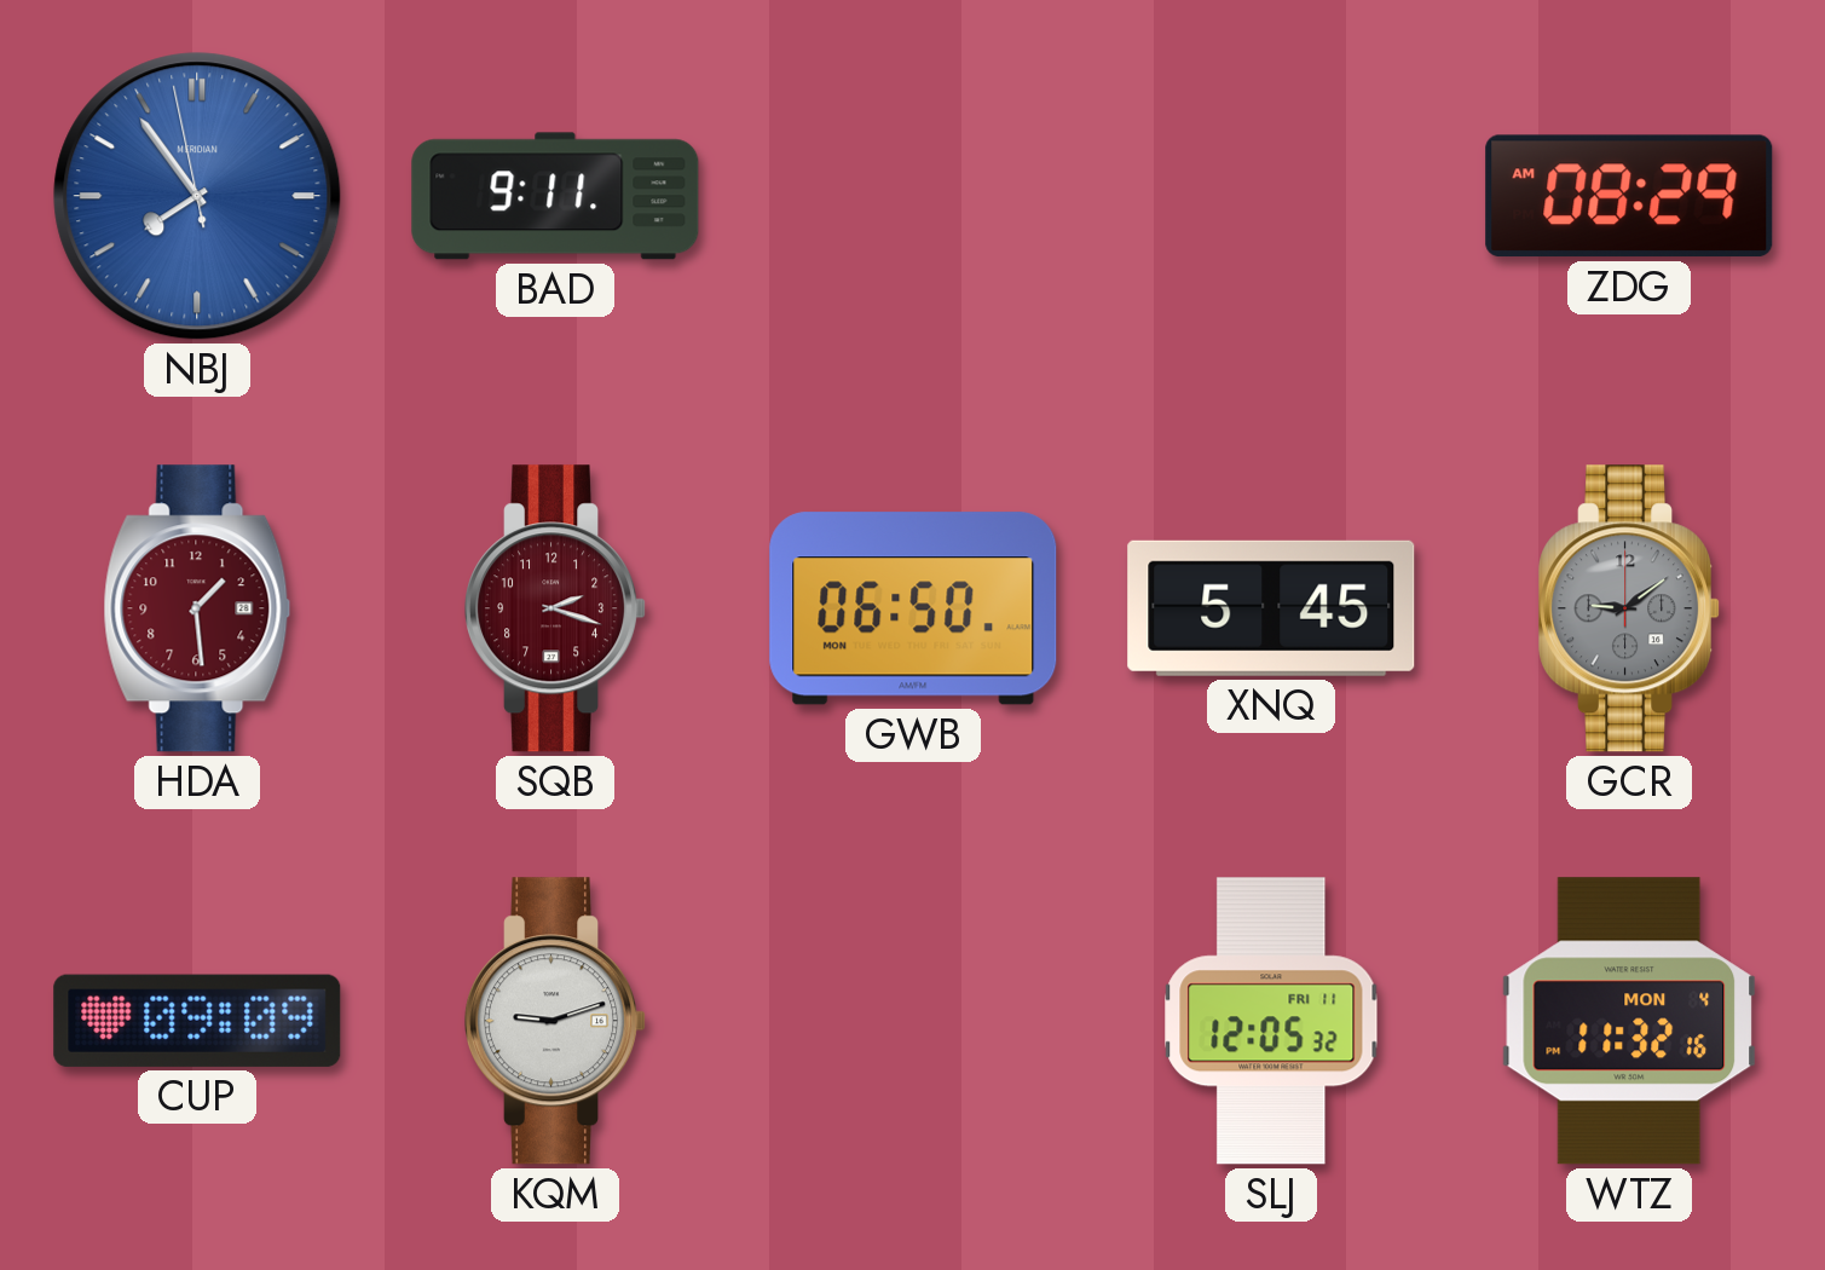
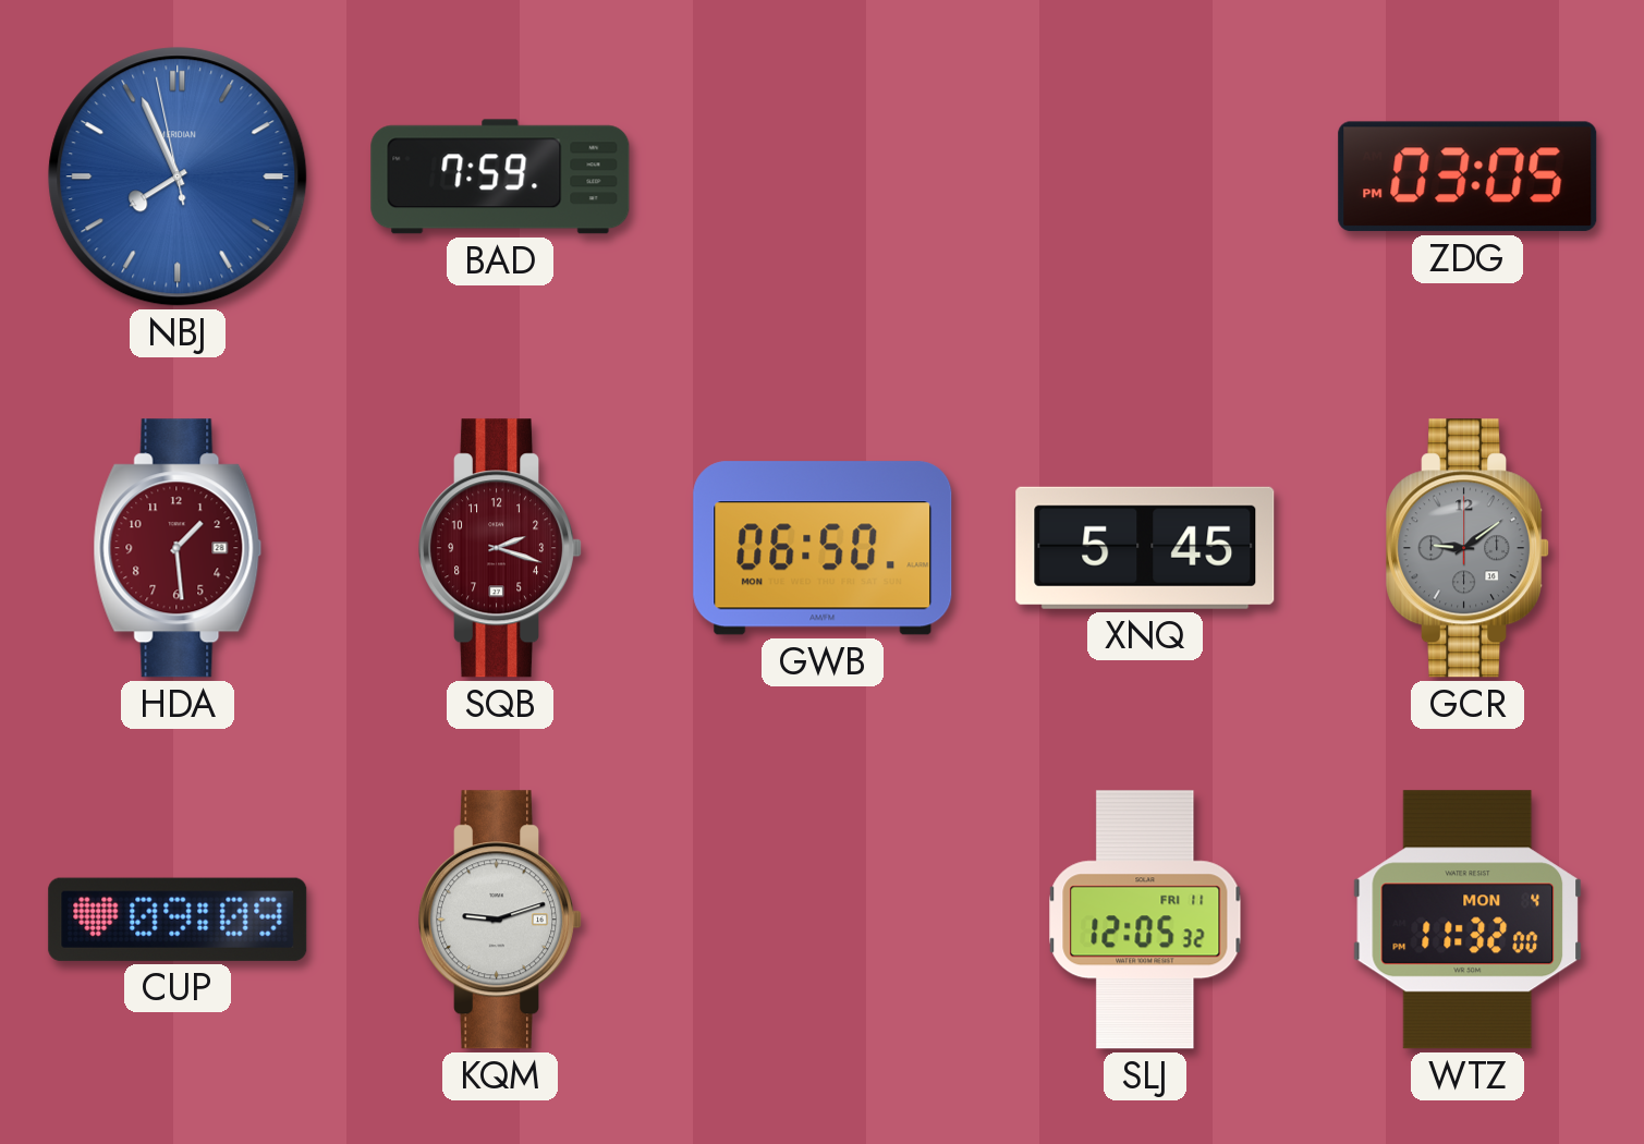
NBJ: 7:53 -> 7:55 (178, 177)
BAD: 9:11 -> 7:59 (500, 177)
ZDG: 08:29 -> 03:05 (1468, 177)
WTZ: 11:32:16 -> 11:32:00 (1468, 920)
